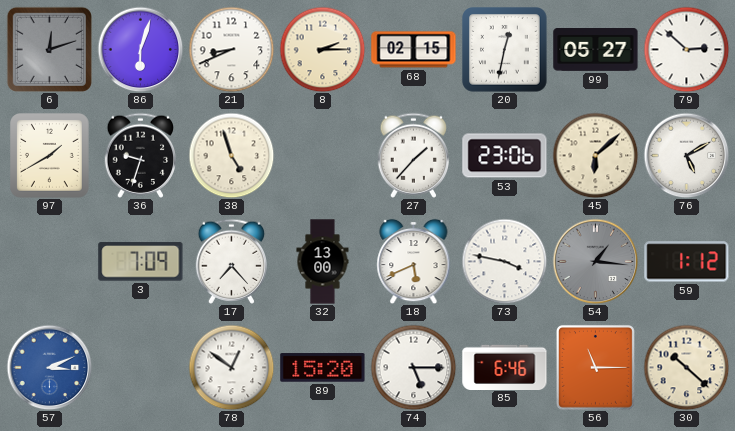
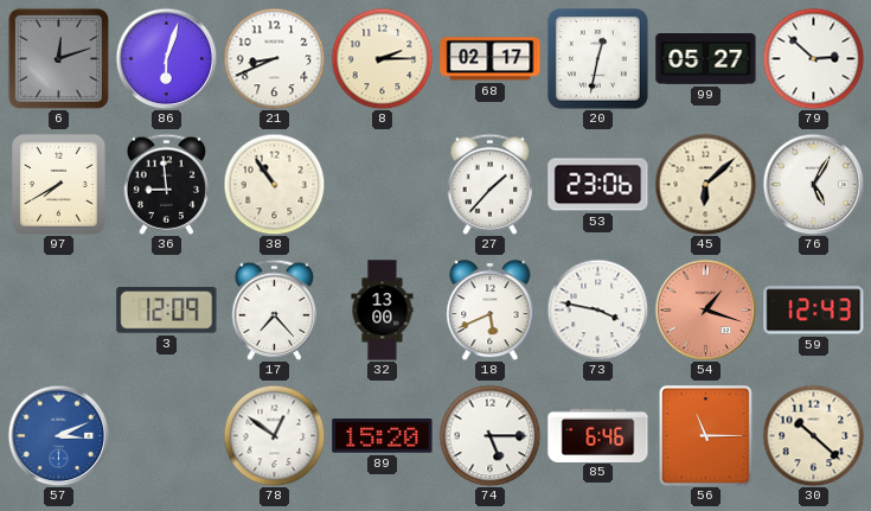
68: 02:15 -> 02:17 (491, 59)
97: 1:40 -> 7:40 (59, 185)
36: 9:33 -> 8:59 (167, 184)
38: 4:57 -> 10:54 (274, 184)
76: 5:10 -> 5:05 (813, 184)
3: 7:09 -> 12:09 (167, 311)
54: 1:16 -> 1:18 (705, 309)
54 dial: grey -> salmon (705, 309)
59: 1:12 -> 12:43 (814, 311)
